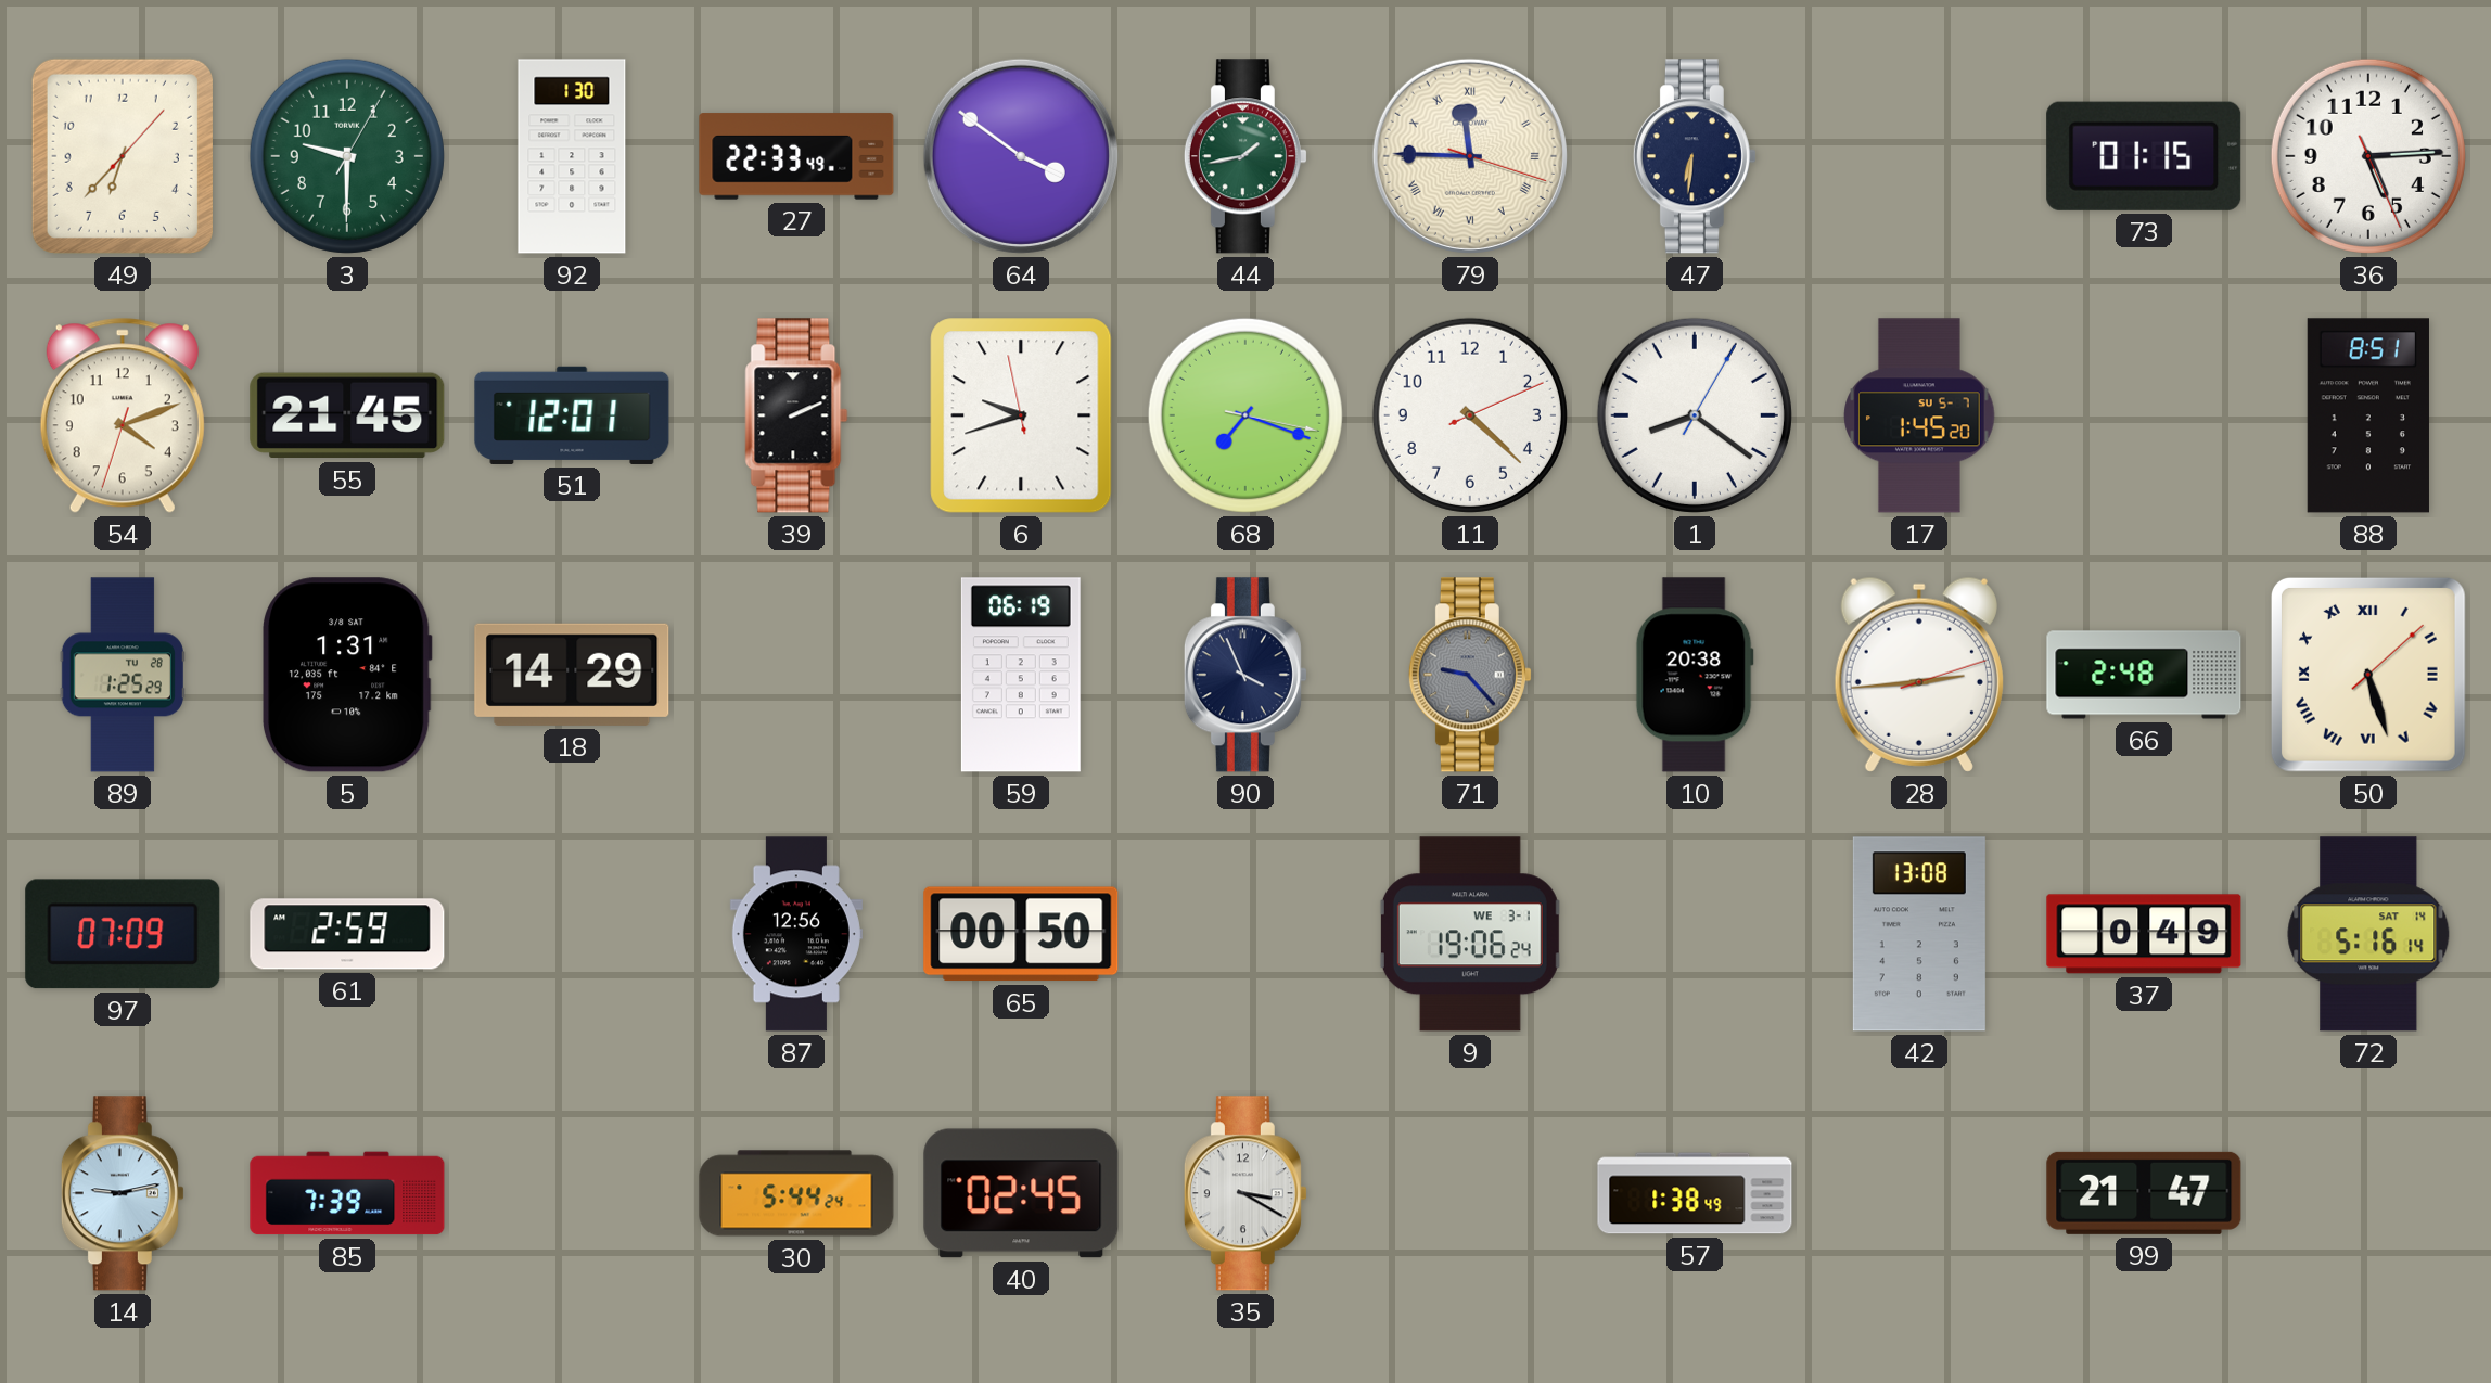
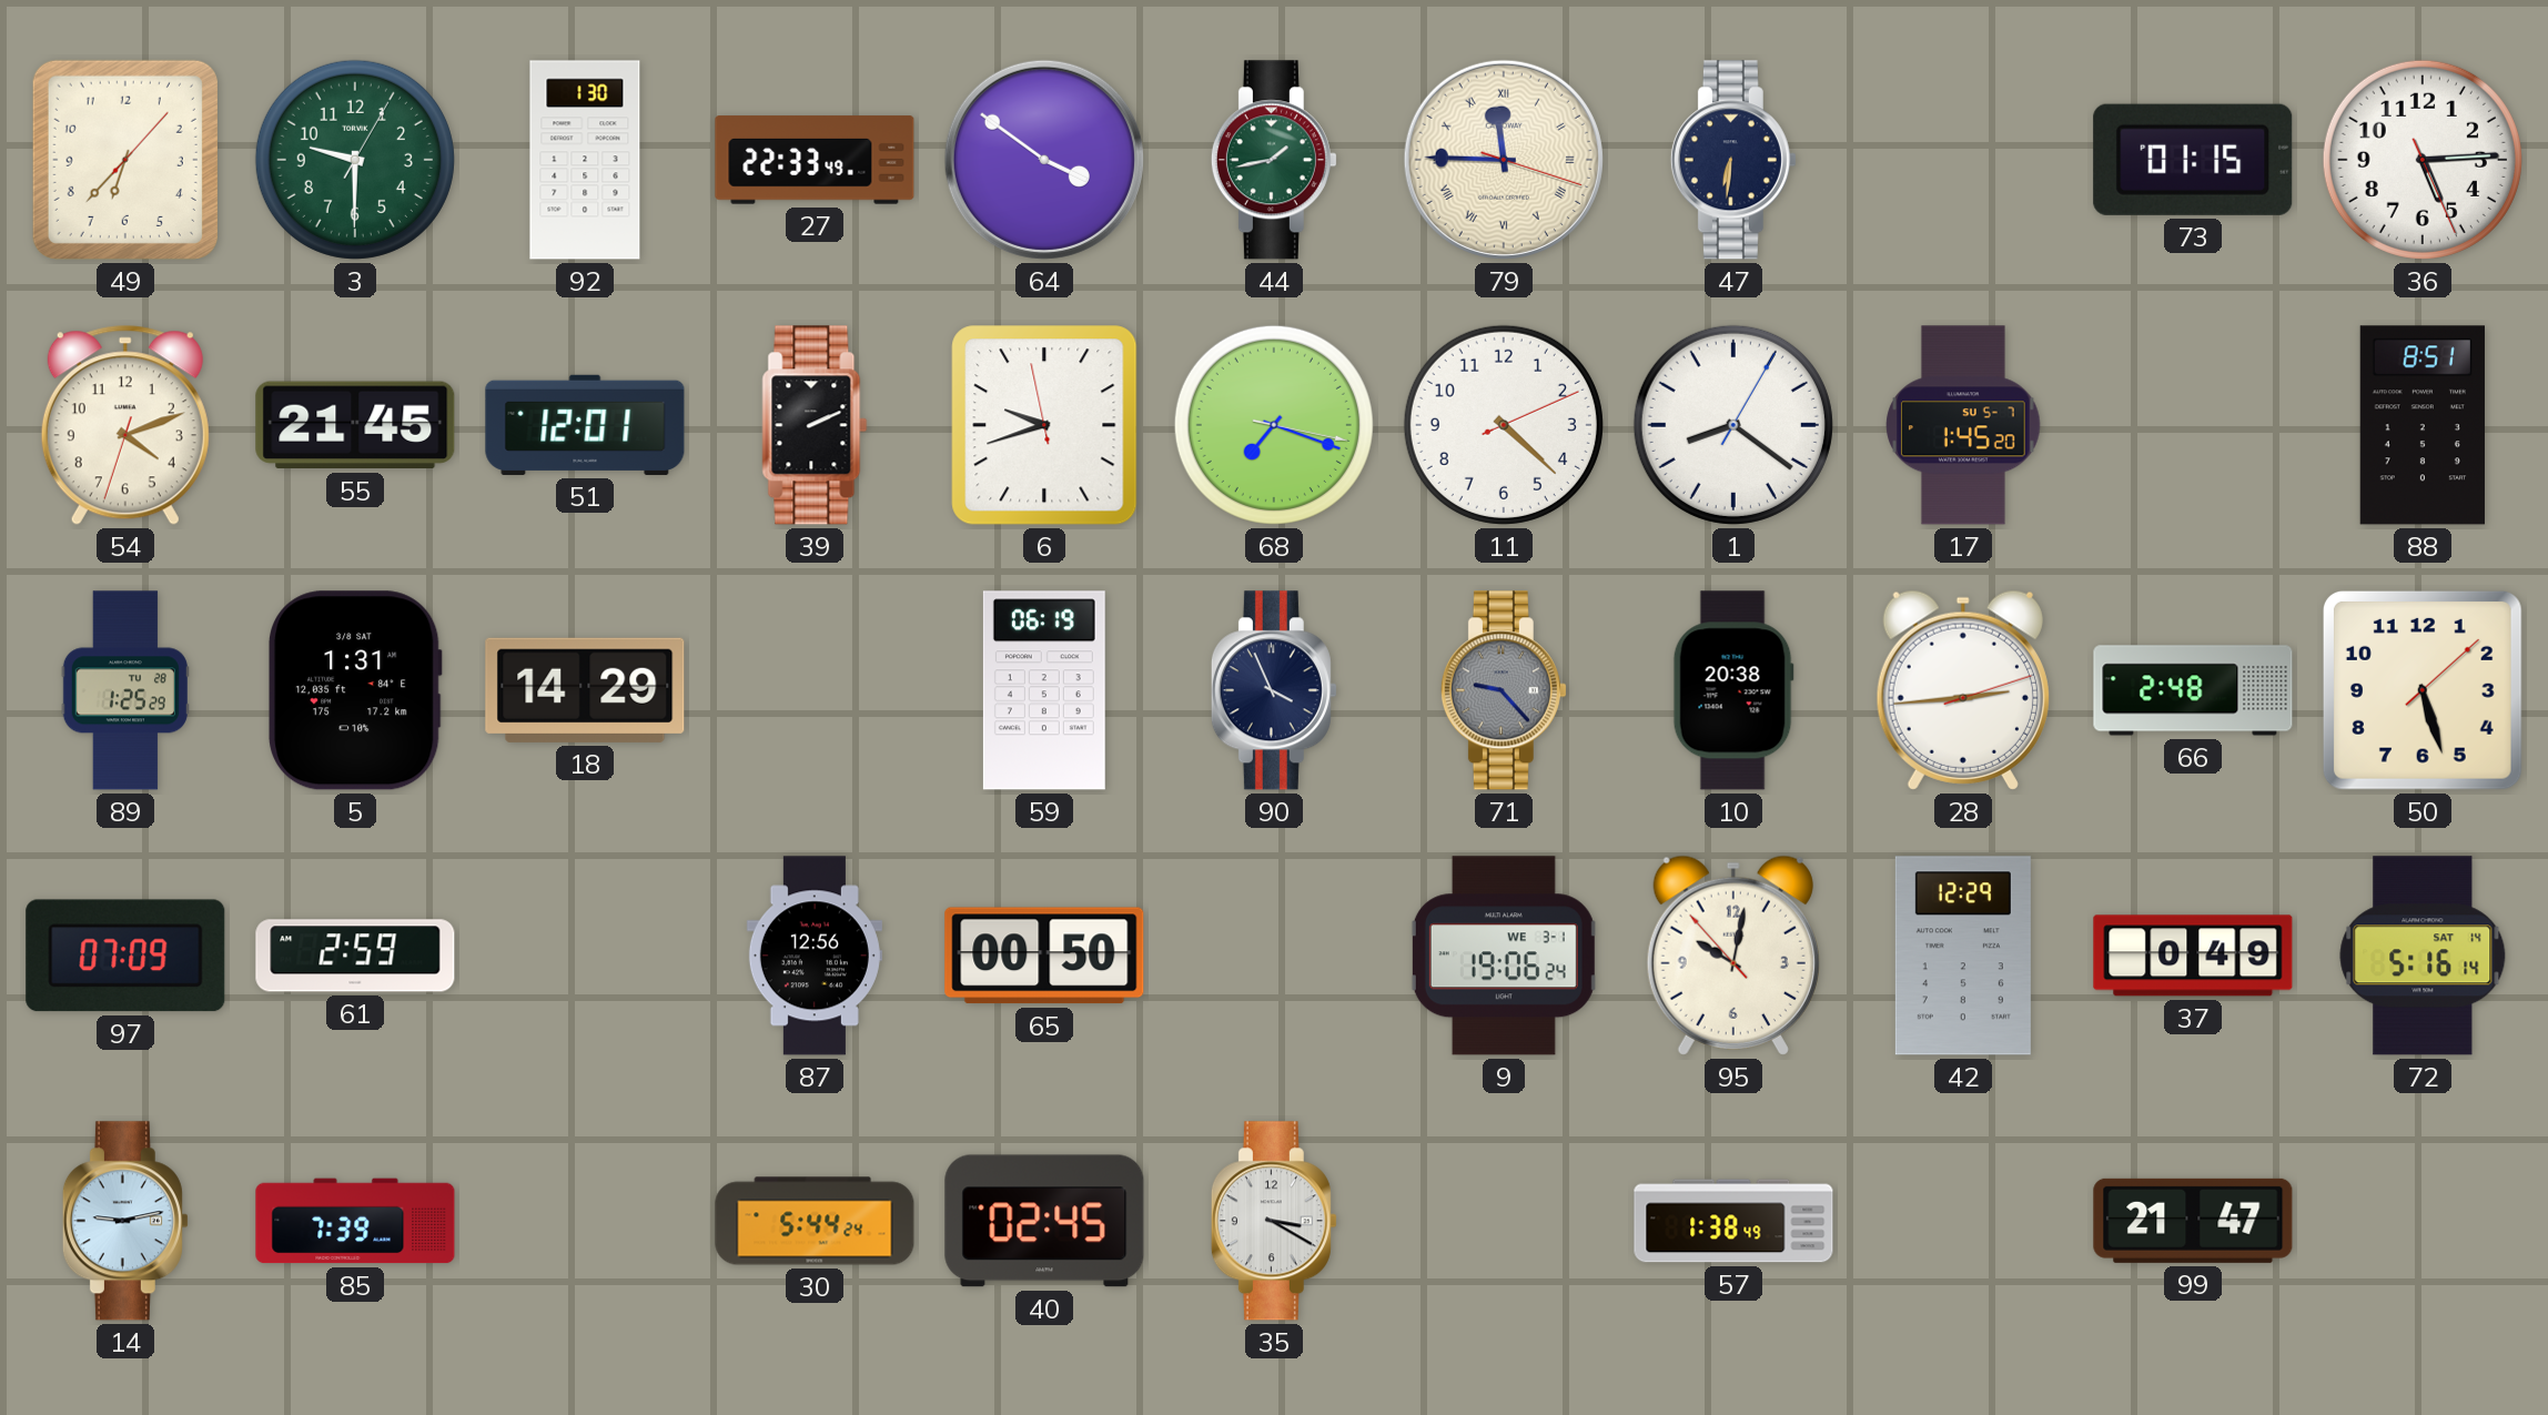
50 numerals: Roman -> Arabic (2423, 690)
95: none -> 10:01 (1733, 956)
42: 13:08 -> 12:29 (1963, 956)
